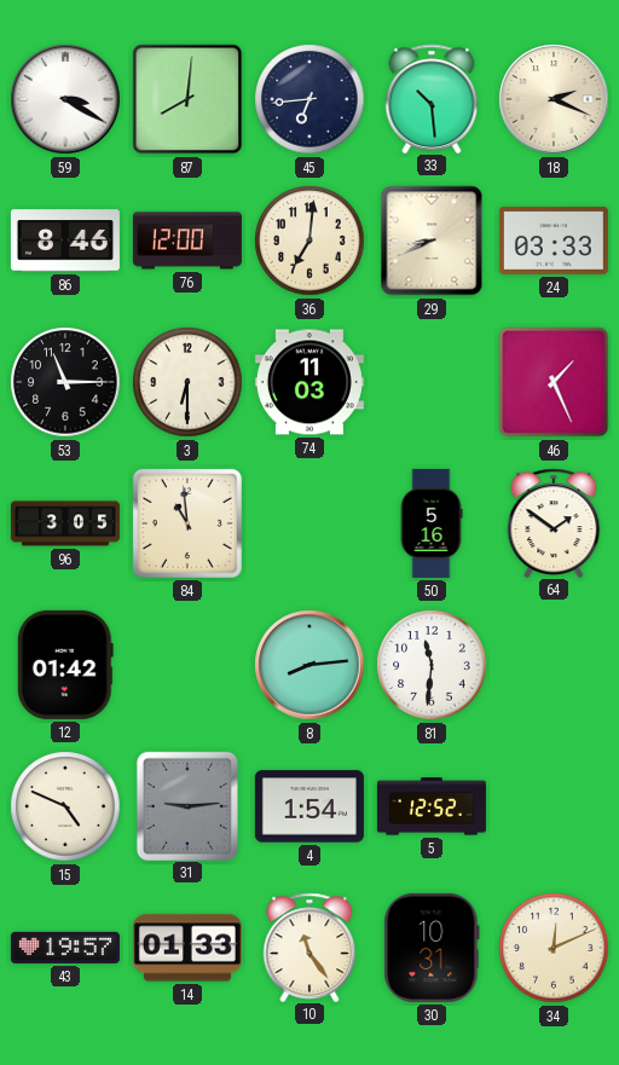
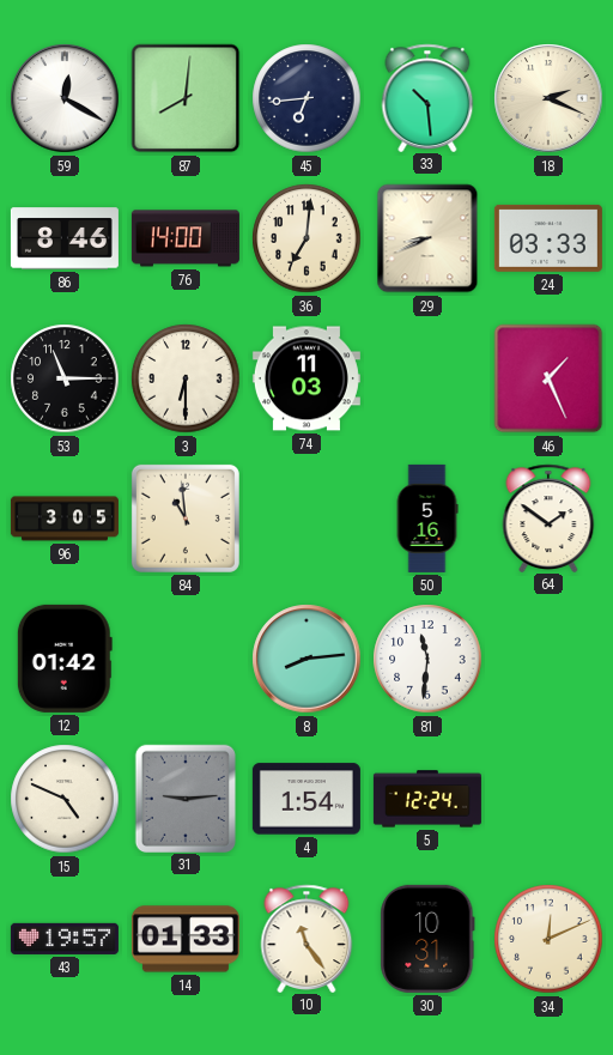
59: 3:20 -> 12:20 (65, 98)
76: 12:00 -> 14:00 (186, 238)
5: 12:52 -> 12:24 (427, 799)
